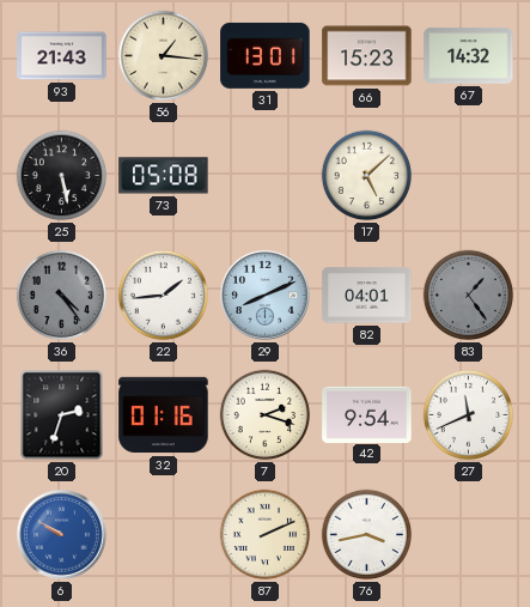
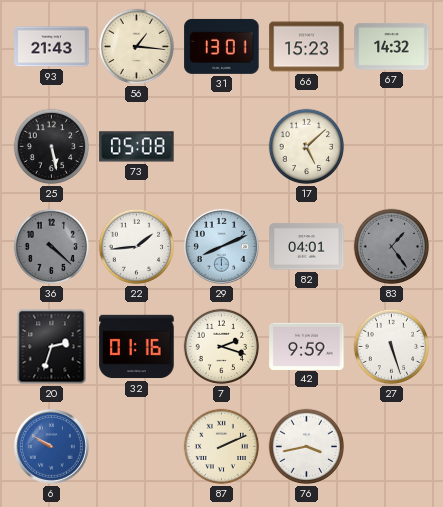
36: 4:24 -> 4:22 (52, 247)
42: 9:54 -> 9:59 (307, 346)
27: 11:41 -> 5:27 (392, 347)
